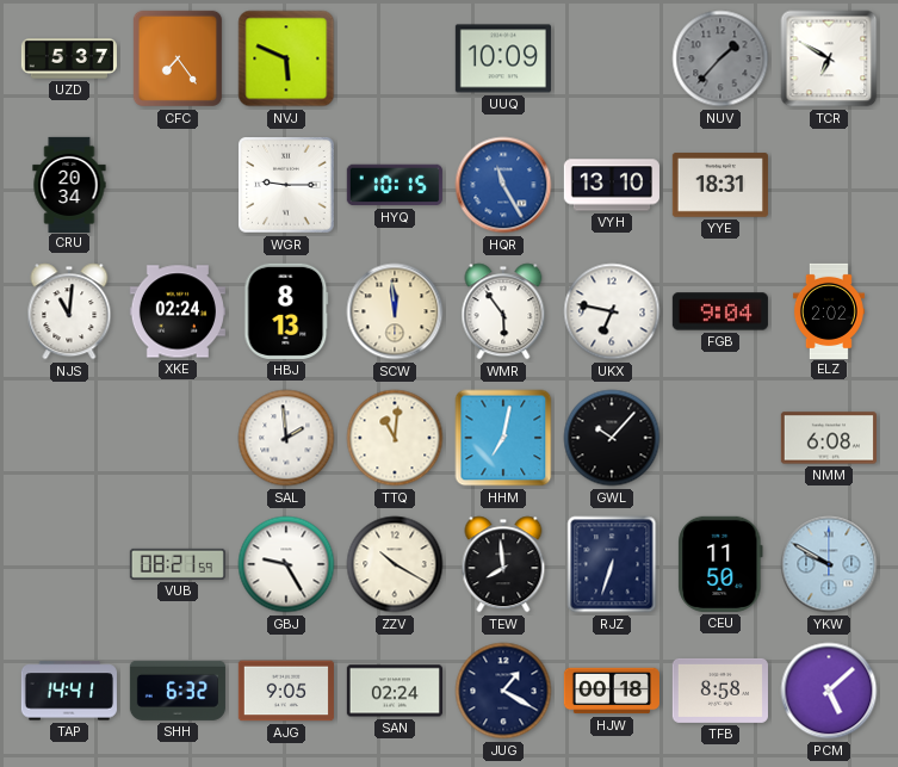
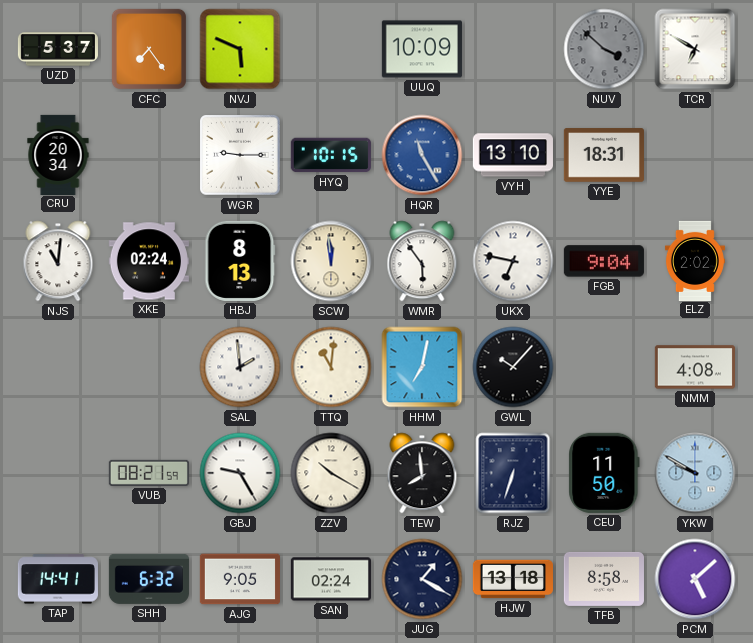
NUV: 1:37 -> 3:52 (604, 49)
NMM: 6:08 -> 4:08 (695, 367)
HJW: 00:18 -> 13:18 (513, 579)
